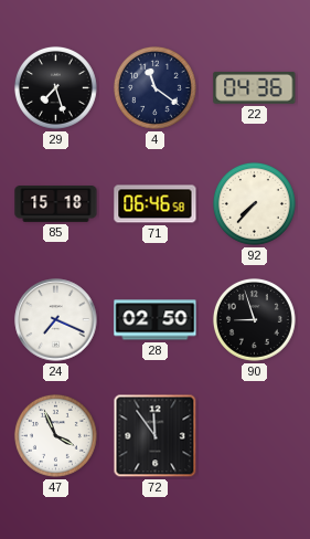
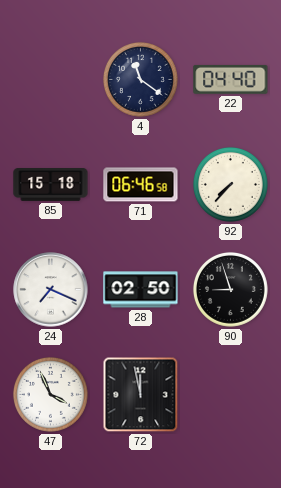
29: 7:27 -> none (55, 87)
22: 04:36 -> 04:40 (231, 79)
72: 11:54 -> 11:58 (141, 395)
